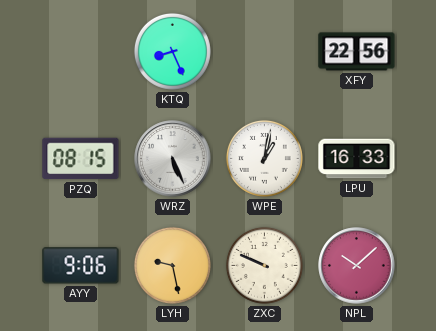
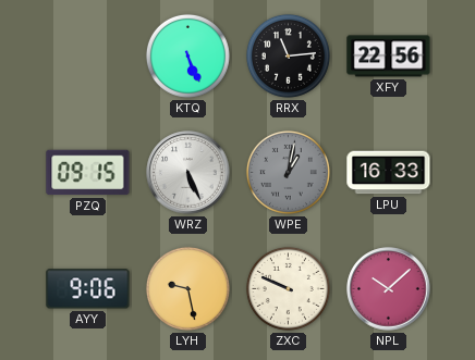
KTQ: 8:26 -> 5:26 (187, 55)
RRX: none -> 11:14 (288, 55)
PZQ: 08:15 -> 09:15 (88, 173)
WPE dial: white -> grey (288, 172)
